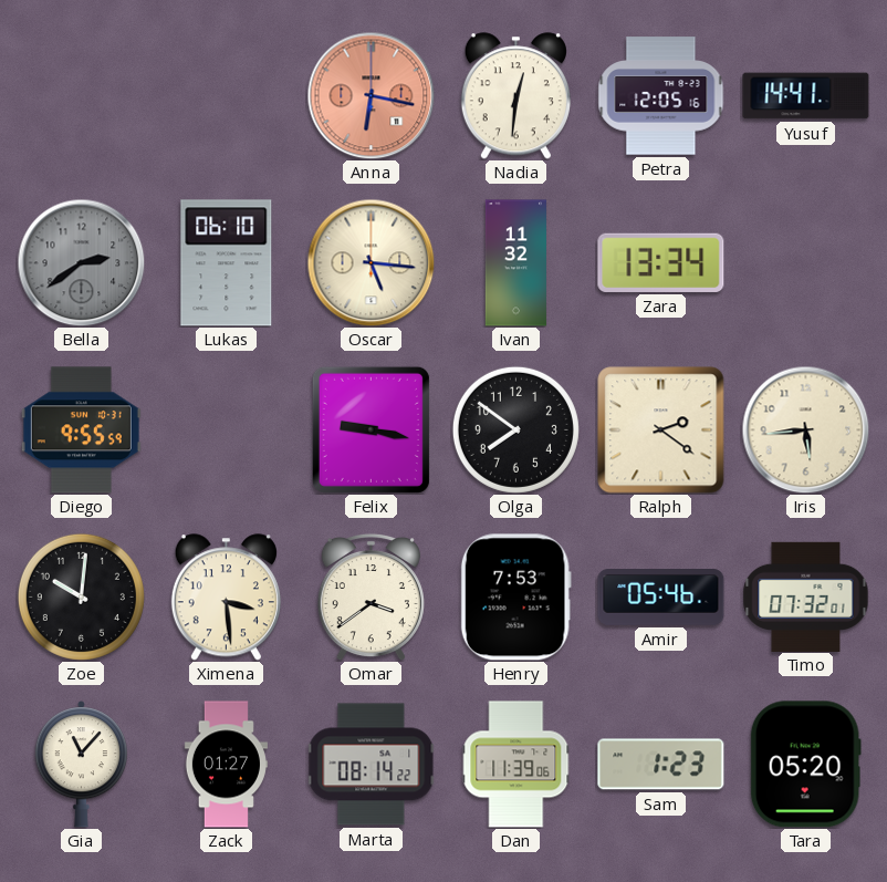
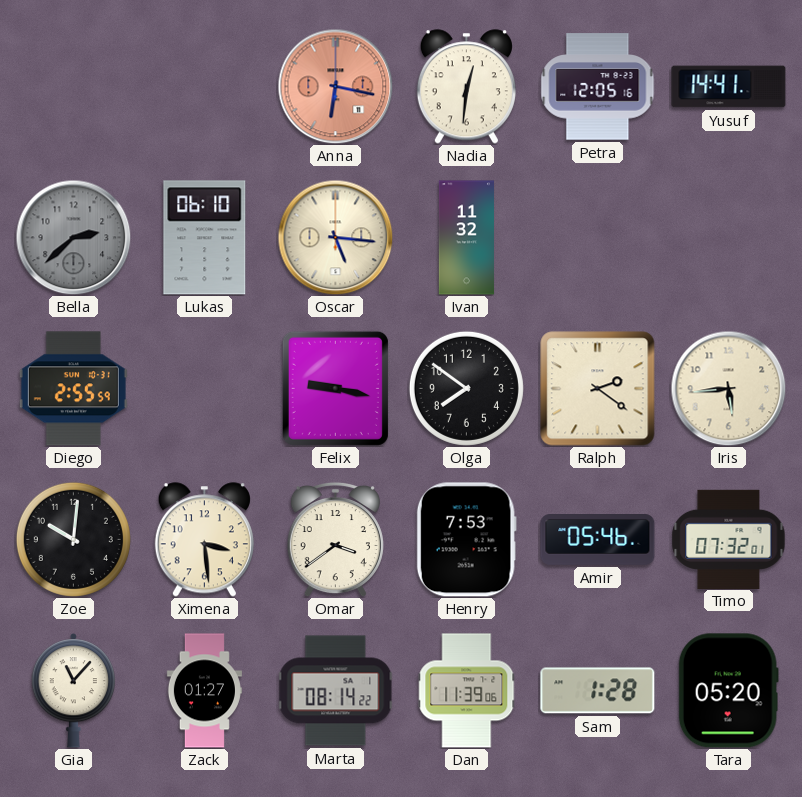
Bella: 2:39 -> 2:38 (73, 237)
Zara: 13:34 -> none (661, 262)
Diego: 9:55 -> 2:55 (73, 389)
Sam: 1:23 -> 1:28 (598, 691)
